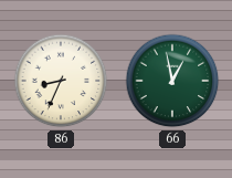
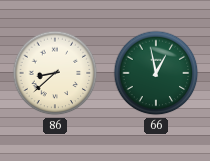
86: 8:34 -> 8:38 (55, 73)
